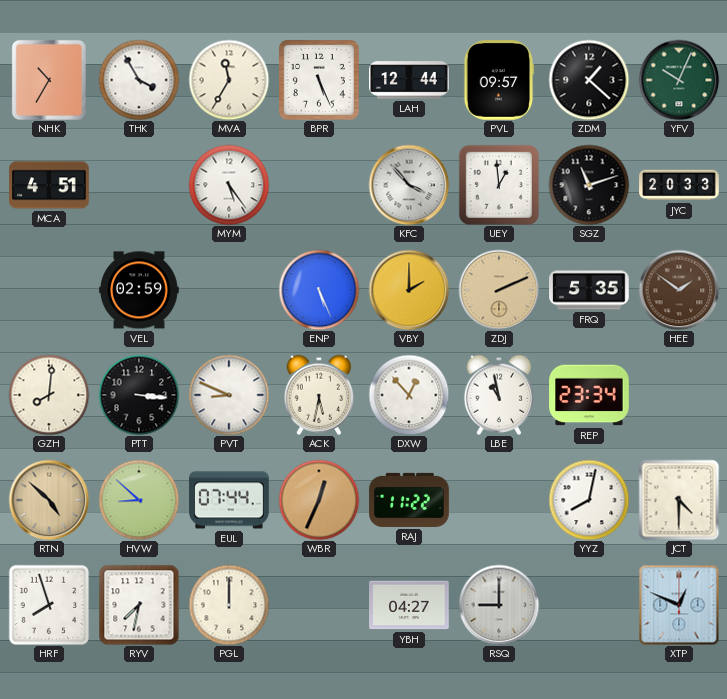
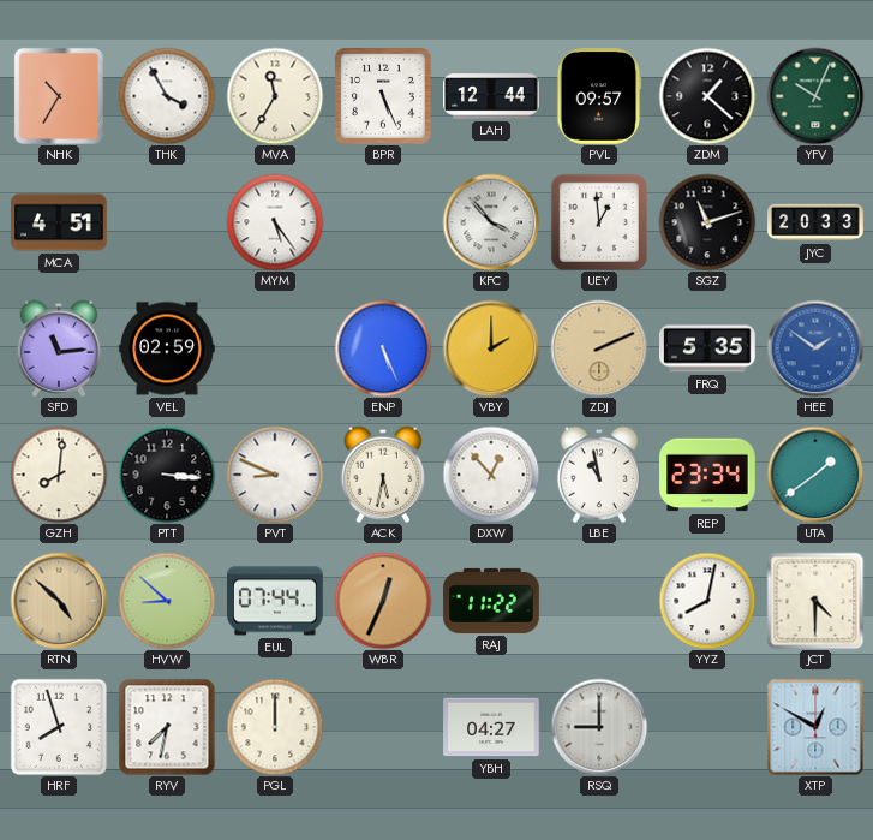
SFD: none -> 11:14 (59, 348)
HEE dial: brown -> blue (815, 348)
UTA: none -> 1:39 (815, 475)
XTP: 12:49 -> 12:50 (815, 727)
